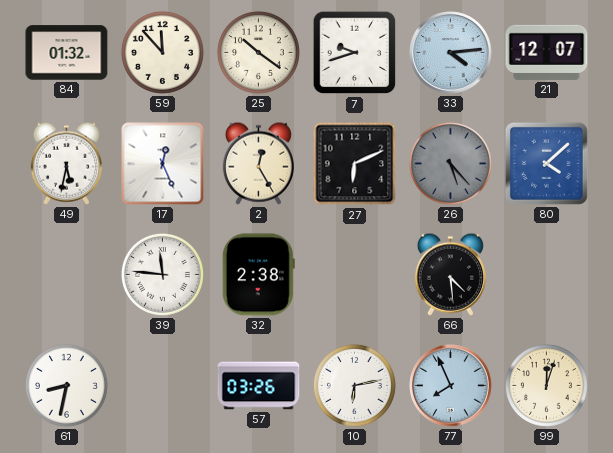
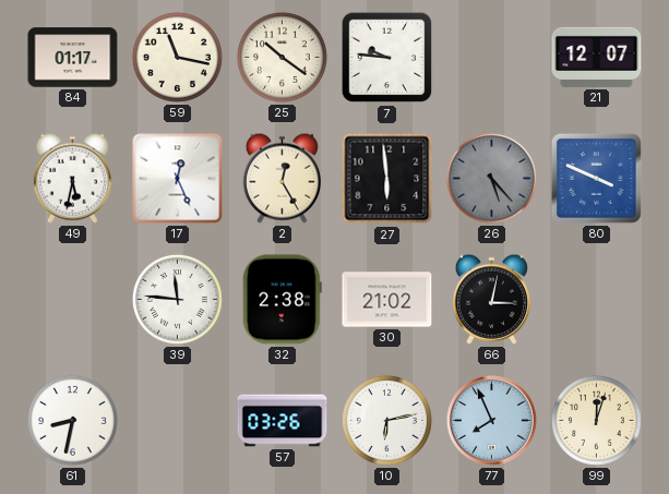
84: 01:32 -> 01:17 (73, 58)
59: 11:53 -> 11:17 (177, 57)
7: 9:42 -> 9:46 (387, 58)
33: 4:14 -> none (451, 53)
27: 6:11 -> 5:59 (387, 179)
80: 4:08 -> 3:49 (596, 178)
30: none -> 21:02 (387, 300)
66: 4:29 -> 3:02 (491, 299)
